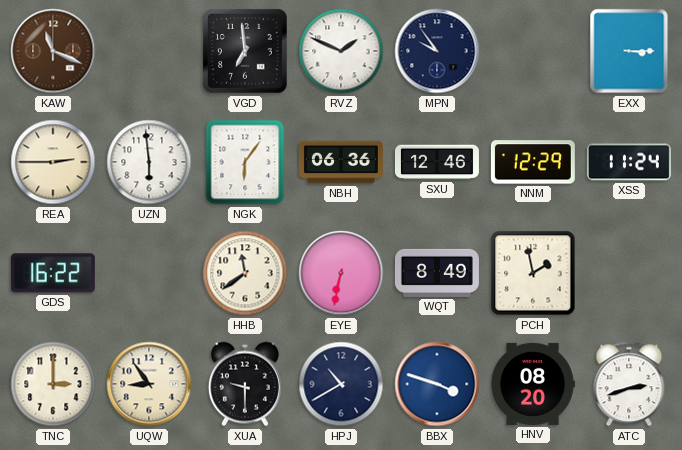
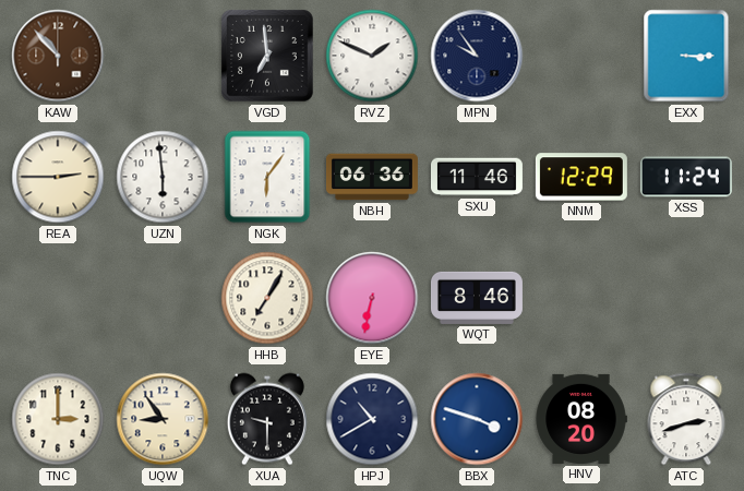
KAW: 11:19 -> 10:53 (58, 56)
SXU: 12:46 -> 11:46 (477, 177)
GDS: 16:22 -> none (53, 273)
HHB: 11:39 -> 7:05 (267, 298)
WQT: 8:49 -> 8:46 (477, 298)
PCH: 1:58 -> none (533, 273)
